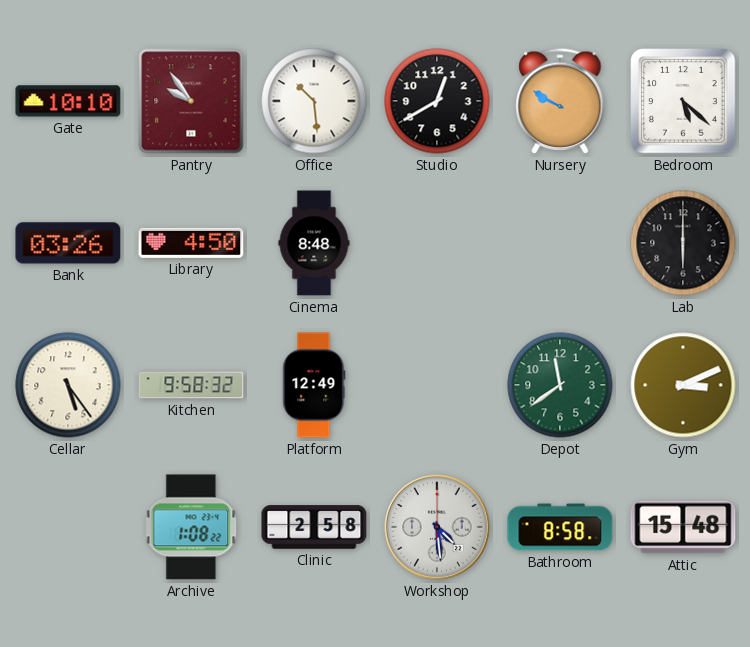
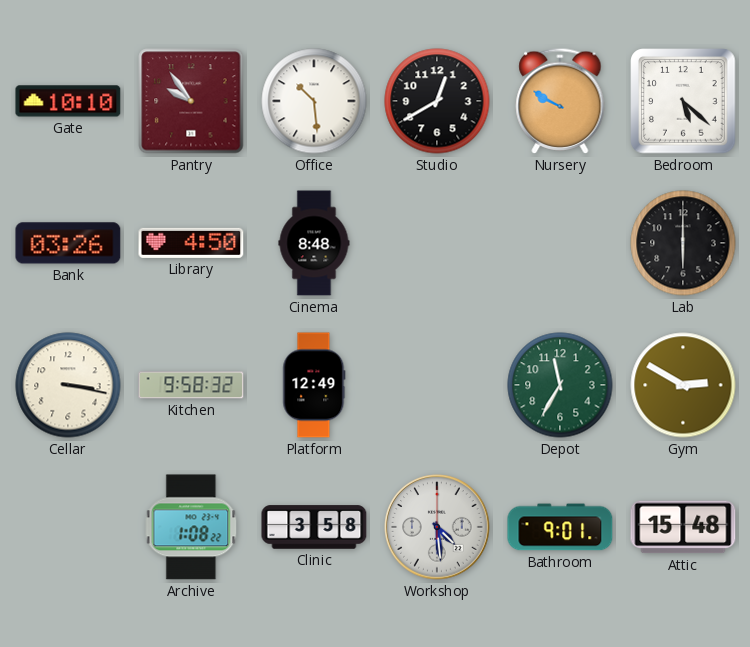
Cellar: 5:24 -> 3:17 (68, 385)
Depot: 11:39 -> 11:35 (560, 385)
Gym: 3:11 -> 2:50 (683, 385)
Clinic: 2:58 -> 3:58 (314, 527)
Bathroom: 8:58 -> 9:01 (560, 527)
